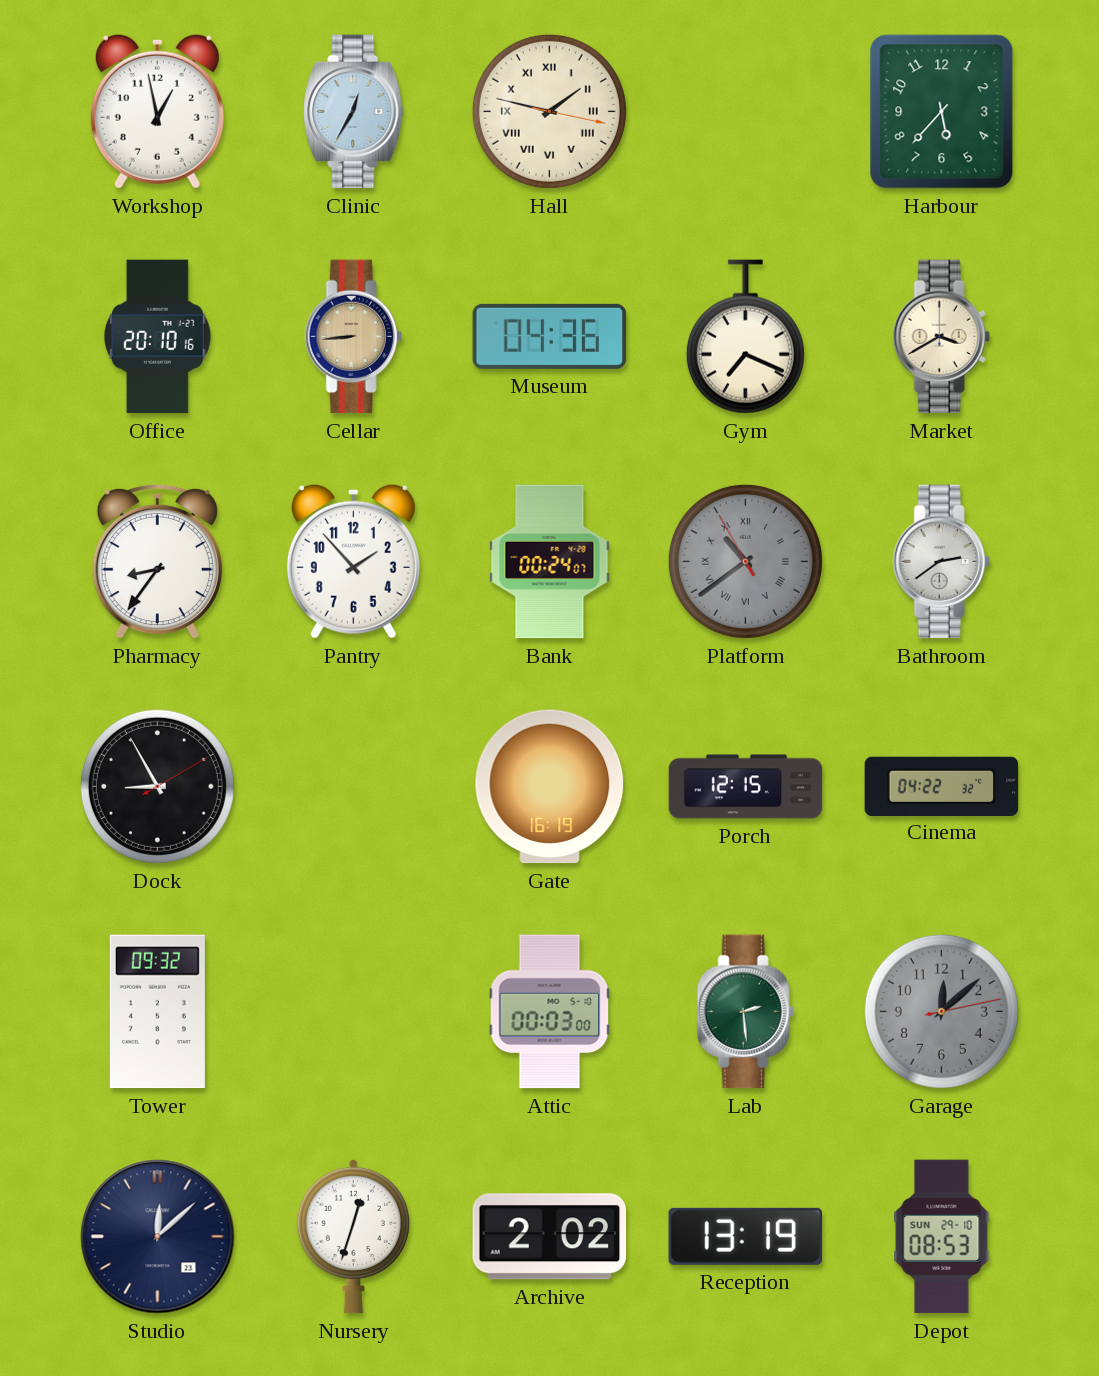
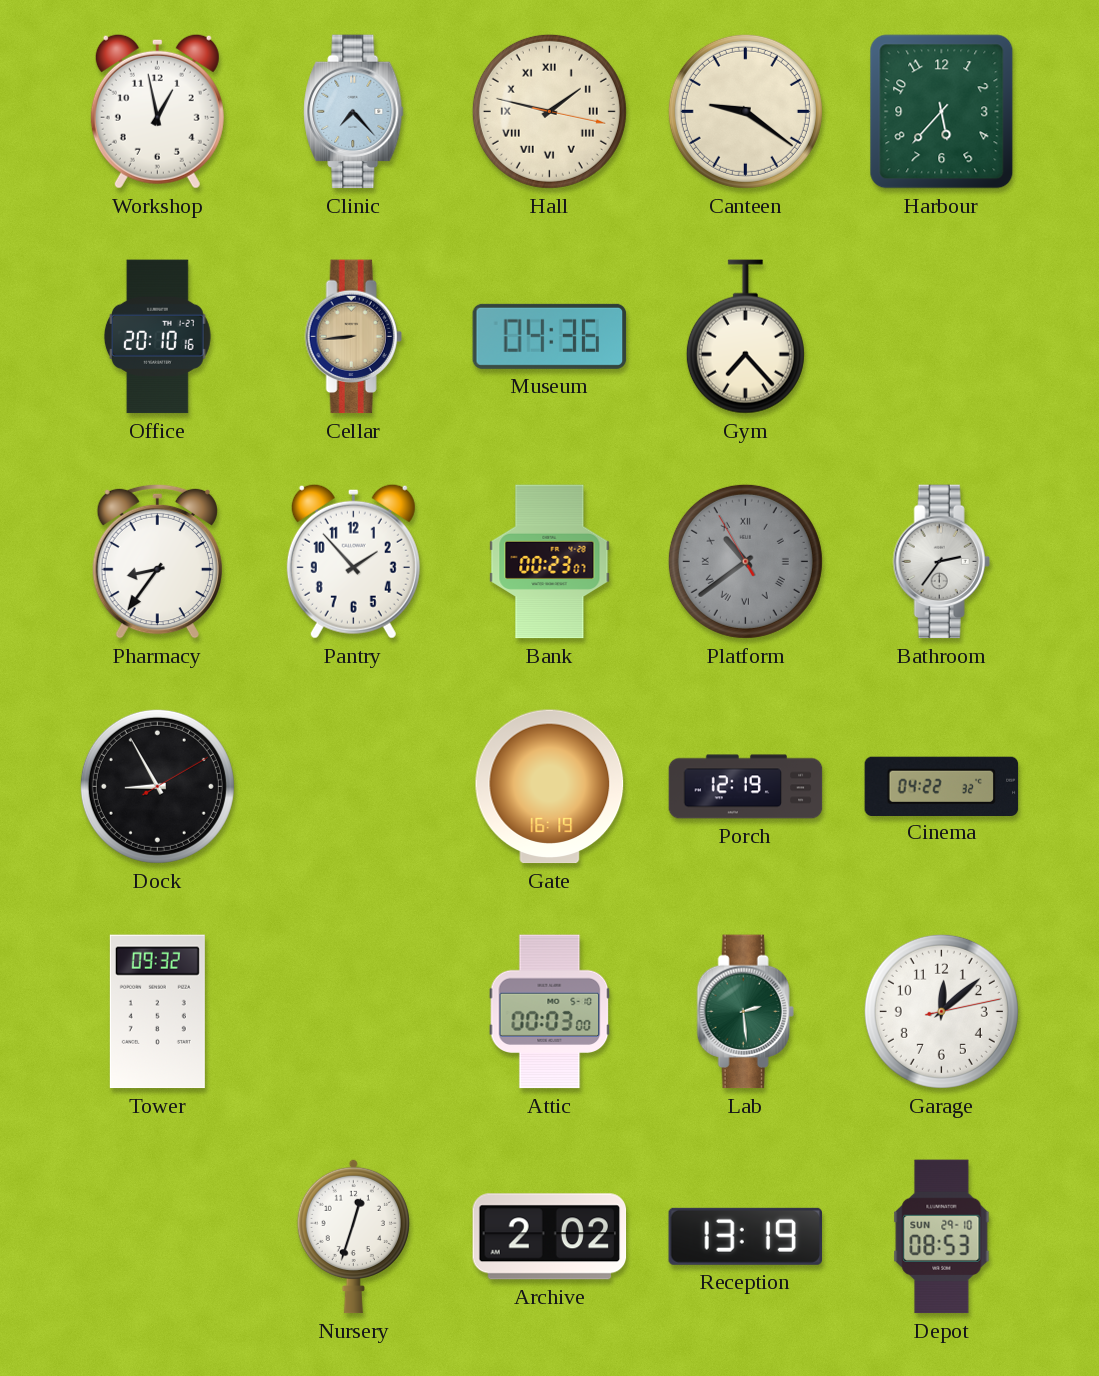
Clinic: 12:35 -> 7:23 (354, 112)
Canteen: none -> 9:21 (745, 111)
Gym: 7:19 -> 7:23 (745, 337)
Market: 3:40 -> none (941, 337)
Bank: 00:24 -> 00:23 (550, 562)
Bathroom: 2:39 -> 2:36 (941, 562)
Porch: 12:15 -> 12:19 (746, 787)
Garage dial: grey -> white (941, 1011)
Studio: 12:08 -> none (158, 1237)
